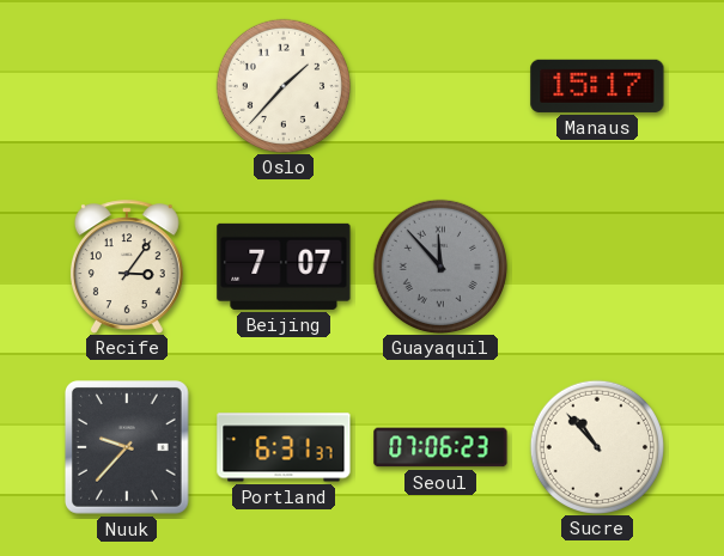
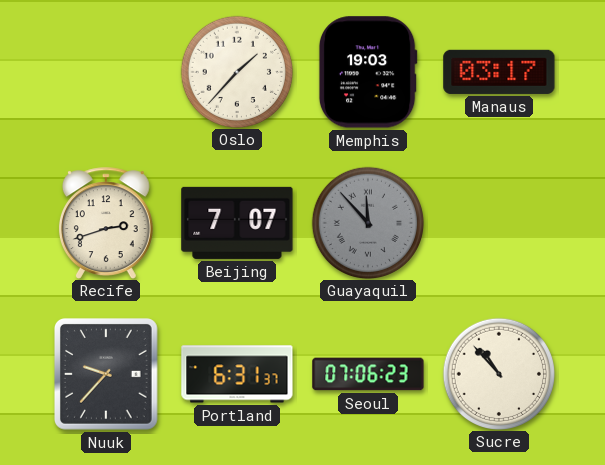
Memphis: none -> 19:03 (368, 72)
Manaus: 15:17 -> 03:17 (499, 72)
Recife: 3:06 -> 2:42 (106, 223)
